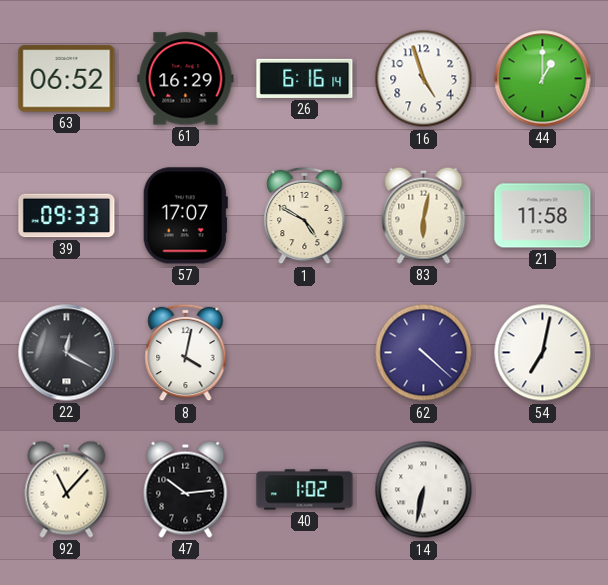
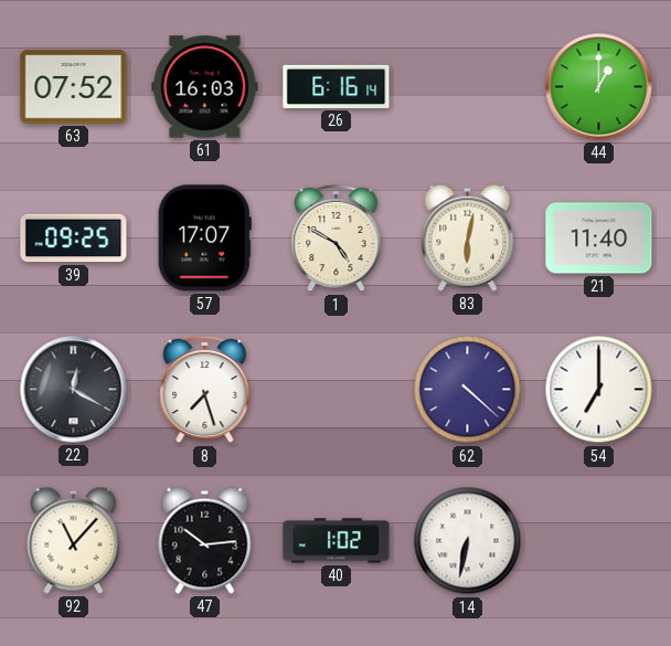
63: 06:52 -> 07:52 (74, 87)
61: 16:29 -> 16:03 (205, 87)
16: 4:57 -> none (424, 79)
39: 09:33 -> 09:25 (74, 239)
21: 11:58 -> 11:40 (599, 239)
8: 4:02 -> 7:27 (205, 390)
54: 7:02 -> 7:00 (599, 390)
